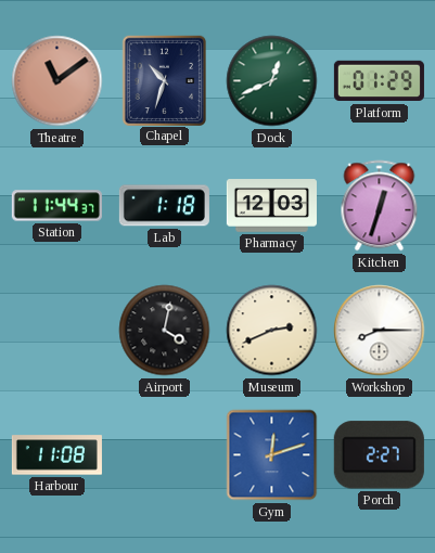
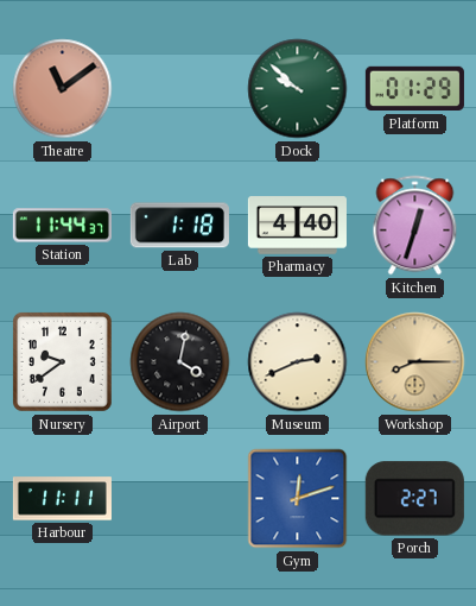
Chapel: 10:33 -> none (164, 80)
Dock: 12:41 -> 9:52 (298, 89)
Pharmacy: 12:03 -> 4:40 (297, 226)
Nursery: none -> 9:39 (62, 361)
Workshop dial: white -> champagne (415, 362)
Harbour: 11:08 -> 11:11 (62, 499)
